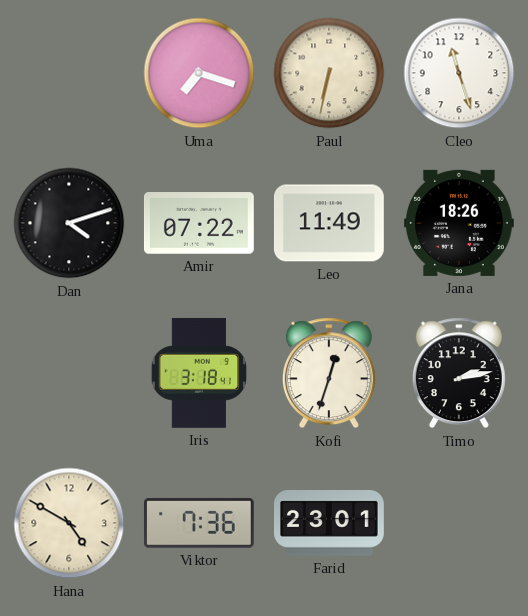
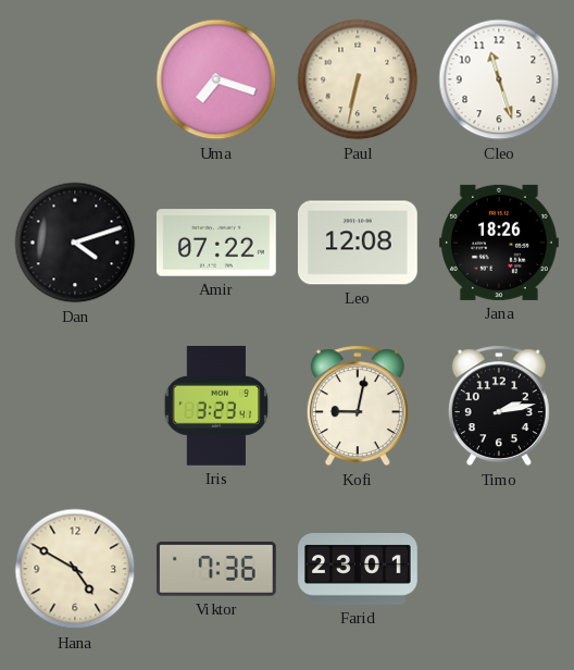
Leo: 11:49 -> 12:08 (358, 243)
Iris: 3:18 -> 3:23 (216, 406)
Kofi: 12:33 -> 9:02 (358, 406)
